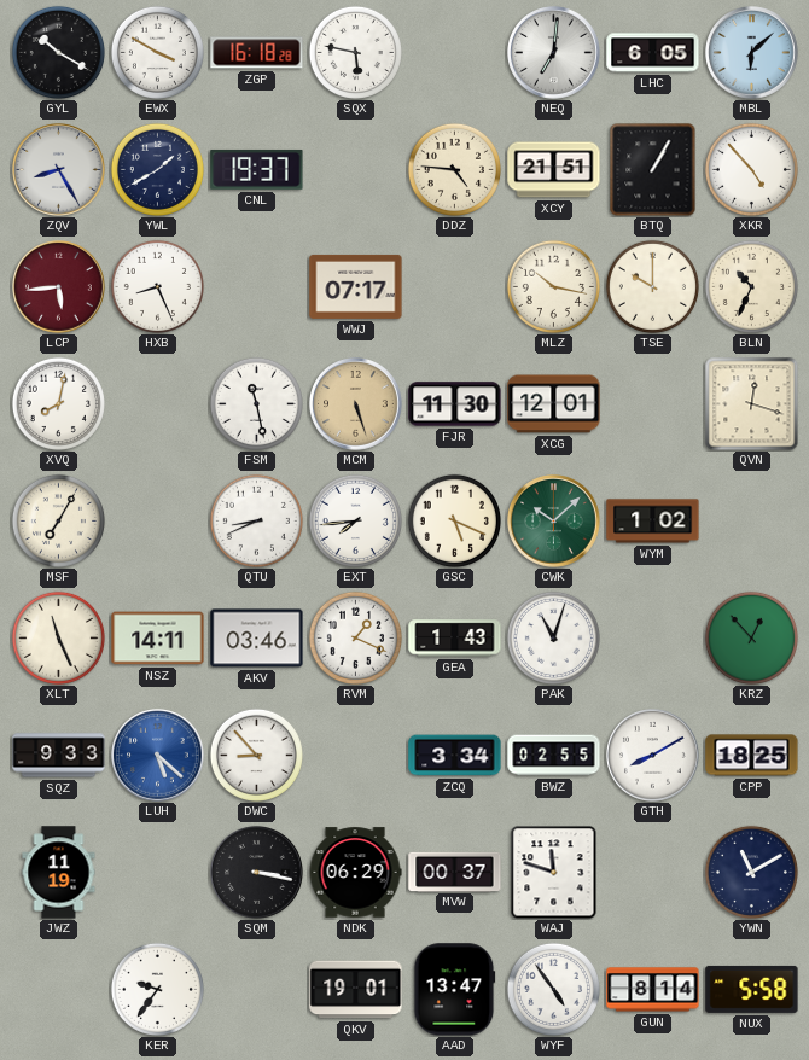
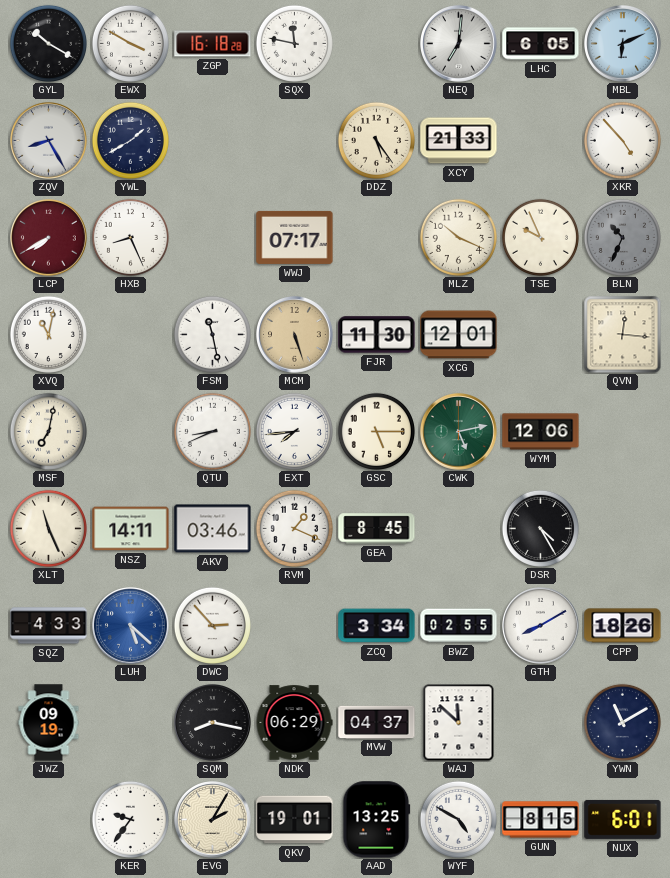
SQX: 5:47 -> 11:47 (294, 43)
MBL: 6:08 -> 6:11 (623, 44)
CNL: 19:37 -> none (257, 169)
DDZ: 4:46 -> 5:24 (376, 140)
XCY: 21:51 -> 21:33 (459, 141)
BTQ: 1:05 -> none (653, 169)
LCP: 5:44 -> 7:40 (49, 238)
MLZ: 10:17 -> 10:19 (458, 237)
TSE: 10:00 -> 9:56 (540, 237)
BLN dial: cream -> grey (622, 237)
XVQ: 8:02 -> 11:02 (48, 334)
QVN: 12:18 -> 12:16 (622, 334)
MSF: 7:05 -> 7:02 (48, 431)
GSC: 5:19 -> 5:15 (376, 431)
CWK: 10:08 -> 5:13 (459, 432)
WYM: 1:02 -> 12:06 (541, 432)
GEA: 1:43 -> 8:45 (377, 529)
PAK: 11:03 -> none (553, 637)
DSR: none -> 4:25 (540, 528)
KRZ: 12:53 -> none (751, 637)
SQZ: 9:33 -> 4:33 (49, 626)
DWC: 8:53 -> 2:53 (212, 625)
CPP: 18:25 -> 18:26 (623, 626)
JWZ: 11:19 -> 09:19 (49, 723)
SQM: 3:17 -> 8:17 (213, 723)
MVW: 00:37 -> 04:37 (377, 722)
WAJ: 11:48 -> 11:52 (459, 722)
EVG: none -> 2:05 (213, 820)
AAD: 13:47 -> 13:25 (377, 820)
WYF: 4:54 -> 4:50 (458, 819)
GUN: 8:14 -> 8:15 (541, 820)
NUX: 5:58 -> 6:01 (623, 819)
